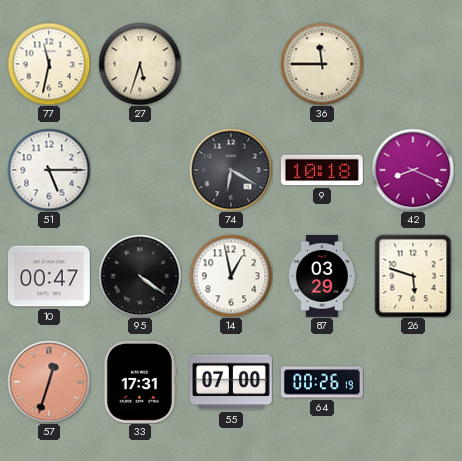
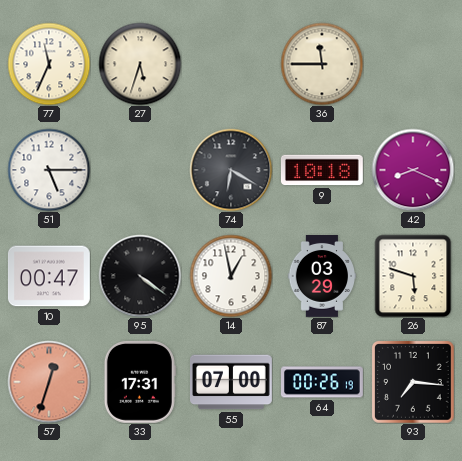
77: 11:32 -> 11:34 (49, 64)
93: none -> 7:16 (413, 382)
